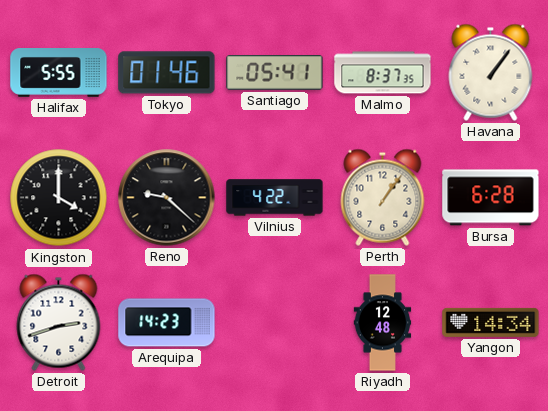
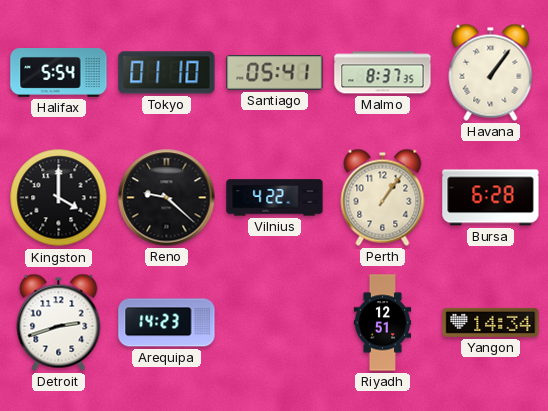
Halifax: 5:55 -> 5:54 (59, 73)
Tokyo: 01:46 -> 01:10 (167, 73)
Riyadh: 12:48 -> 12:51 (383, 323)
